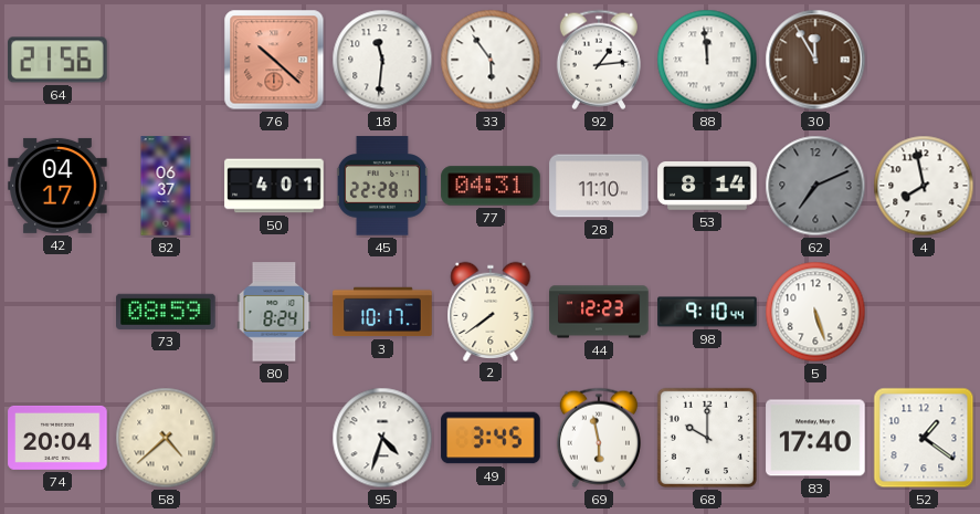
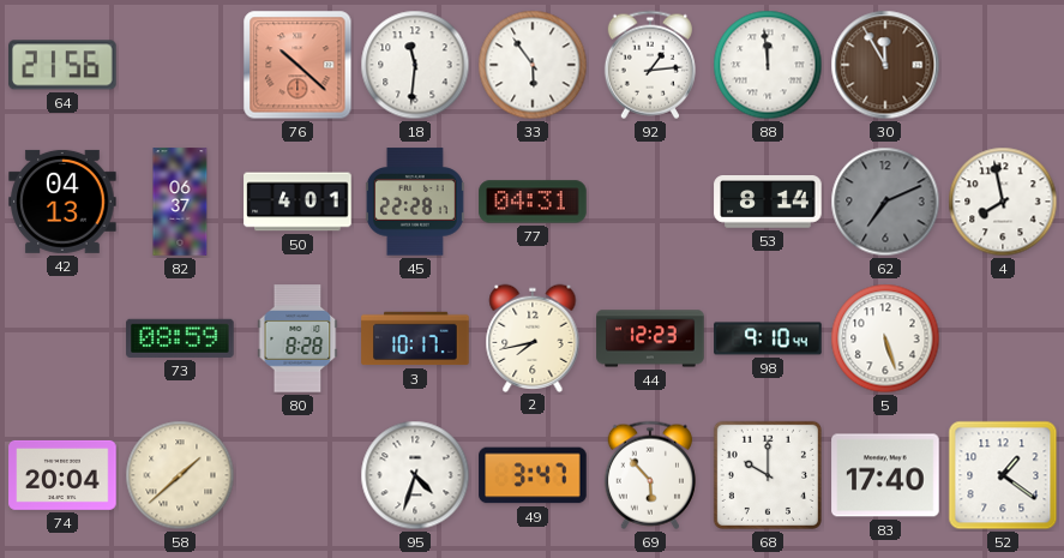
42: 04:17 -> 04:13 (62, 202)
28: 11:10 -> none (599, 186)
80: 8:24 -> 8:28 (297, 338)
2: 7:39 -> 7:43 (533, 337)
58: 4:38 -> 1:38 (180, 475)
49: 3:45 -> 3:47 (533, 475)
69: 5:58 -> 5:53 (650, 475)
